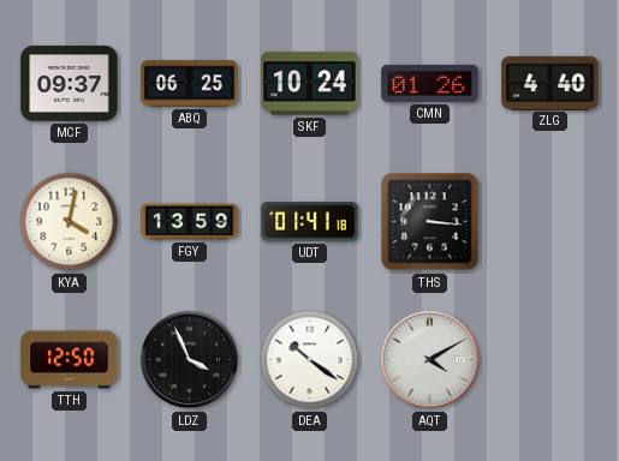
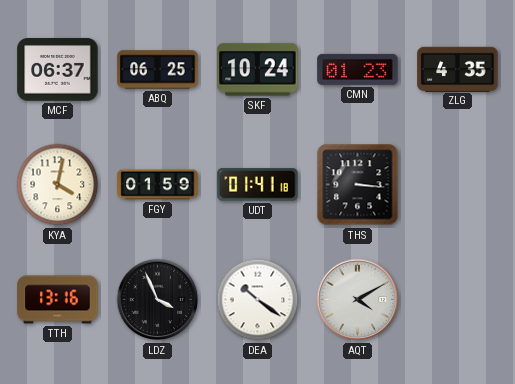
MCF: 09:37 -> 06:37 (58, 70)
CMN: 01:26 -> 01:23 (358, 69)
ZLG: 4:40 -> 4:35 (458, 69)
FGY: 13:59 -> 01:59 (158, 185)
TTH: 12:50 -> 13:16 (58, 300)
